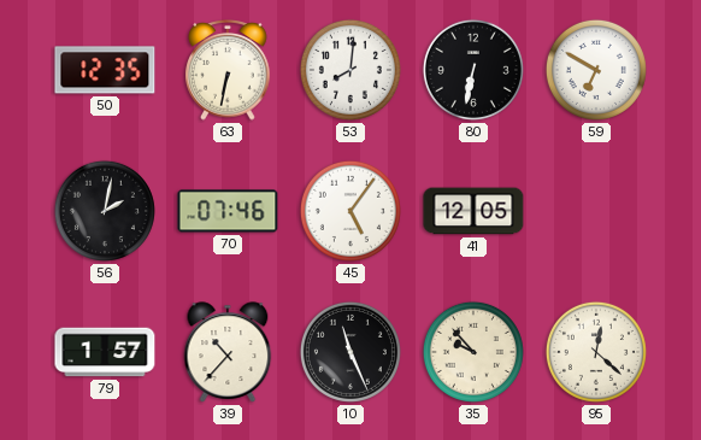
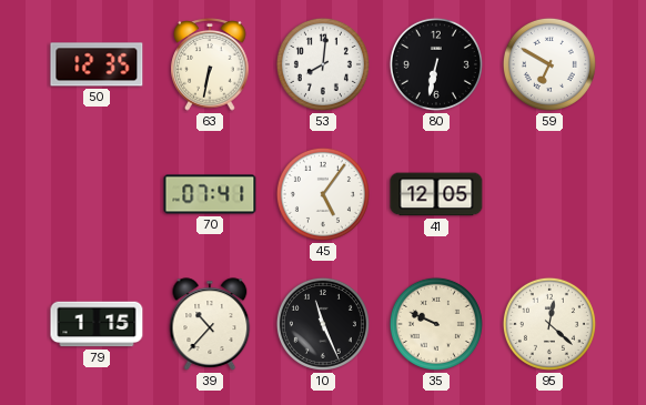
56: 2:02 -> none (105, 211)
70: 07:46 -> 07:41 (210, 194)
79: 1:57 -> 1:15 (97, 324)
35: 9:53 -> 9:49 (436, 324)
